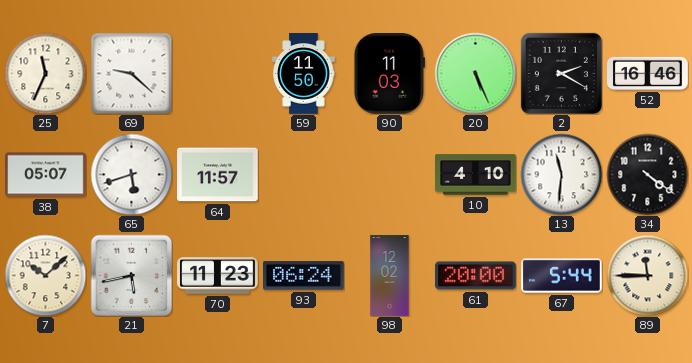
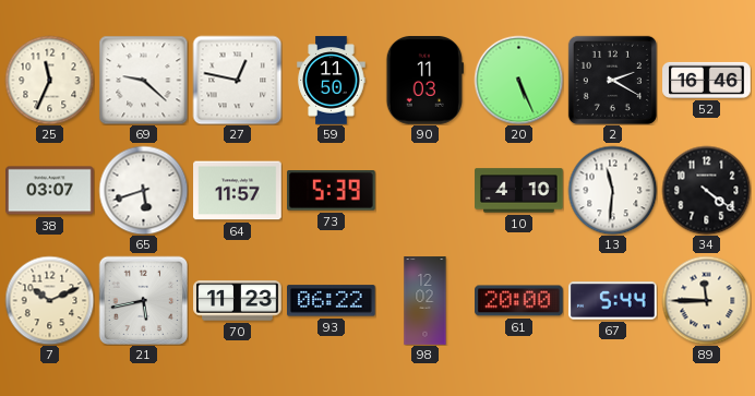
27: none -> 12:47 (237, 80)
38: 05:07 -> 03:07 (50, 191)
73: none -> 5:39 (332, 191)
7: 10:08 -> 10:11 (49, 300)
93: 06:24 -> 06:22 (332, 301)
